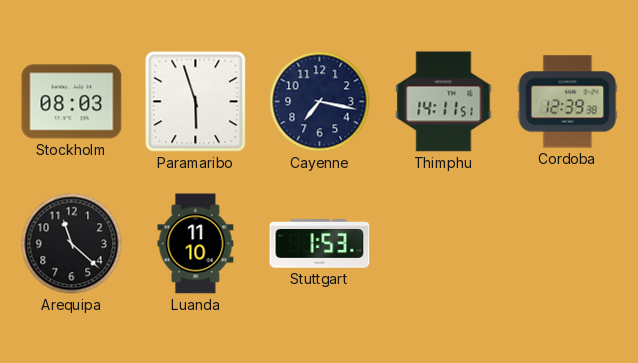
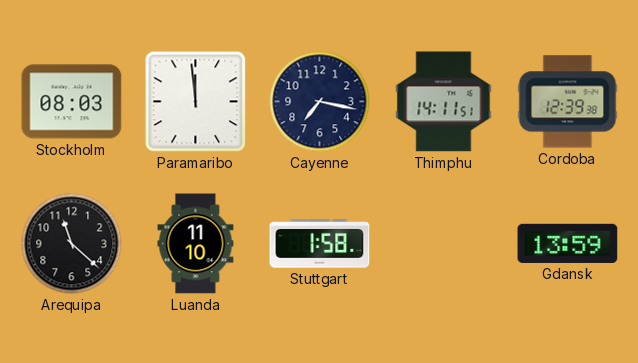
Paramaribo: 5:57 -> 11:59 (196, 102)
Stuttgart: 1:53 -> 1:58 (320, 244)
Gdansk: none -> 13:59 (568, 243)
